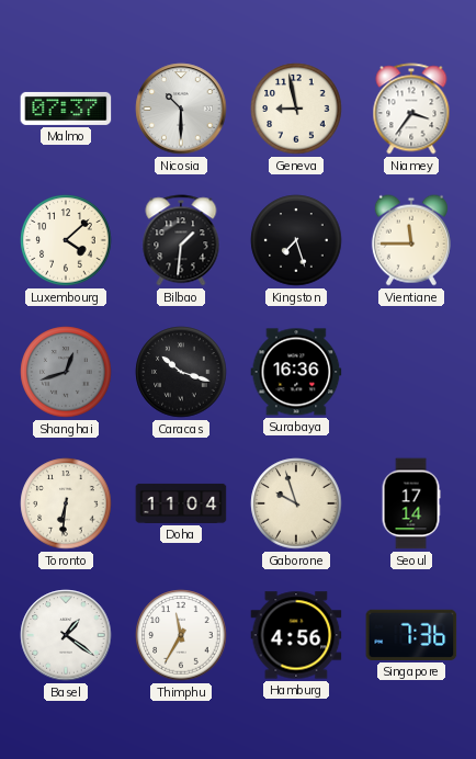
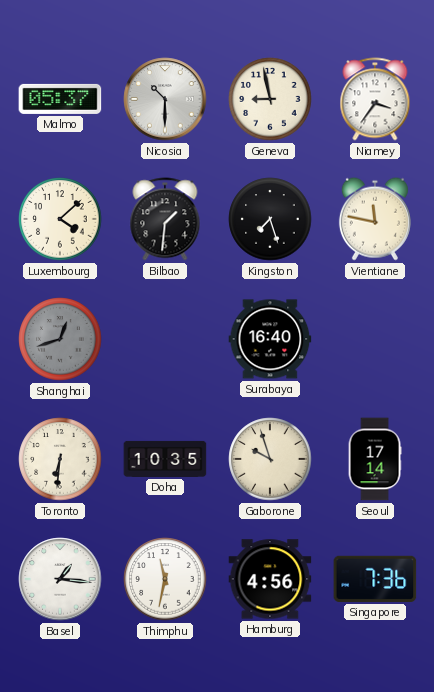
Malmo: 07:37 -> 05:37 (60, 99)
Vientiane: 11:45 -> 11:47 (375, 219)
Caracas: 10:18 -> none (181, 372)
Surabaya: 16:36 -> 16:40 (270, 339)
Doha: 11:04 -> 10:35 (165, 459)
Basel: 1:21 -> 1:16 (60, 579)
Thimphu: 11:35 -> 11:32 (165, 579)
